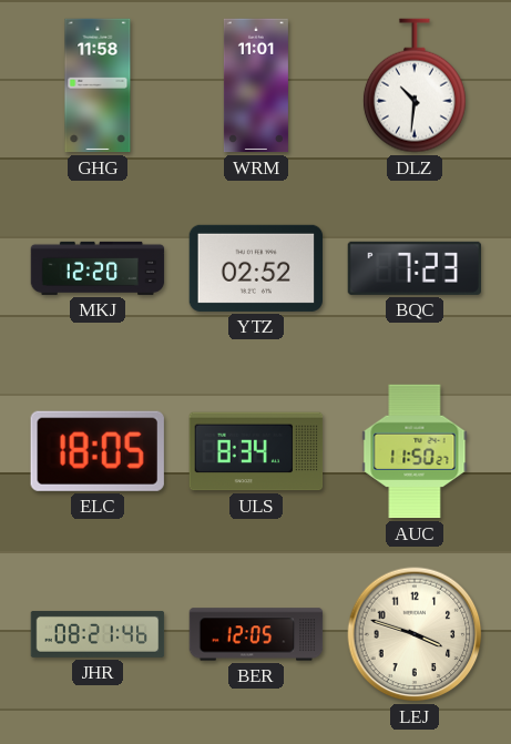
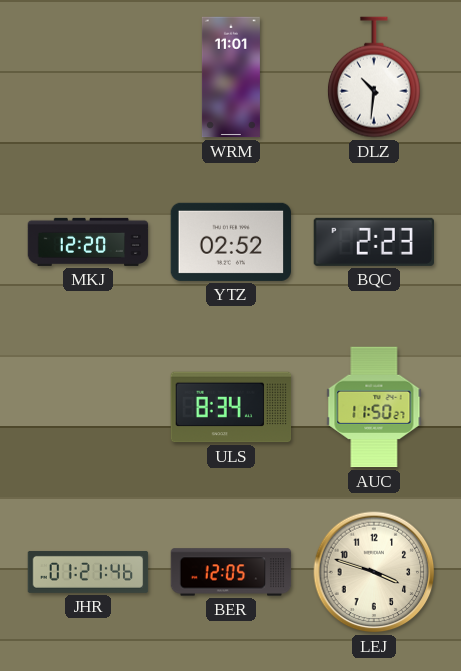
GHG: 11:58 -> none (98, 85)
BQC: 7:23 -> 2:23 (373, 242)
ELC: 18:05 -> none (98, 451)
JHR: 08:21 -> 01:21 (88, 572)
